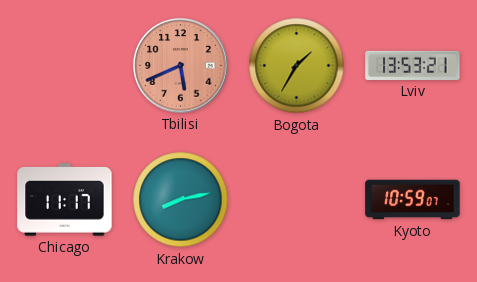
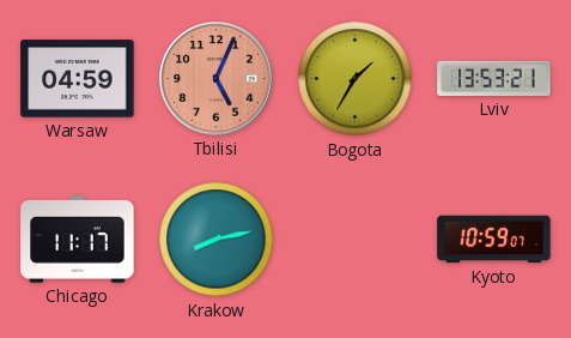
Warsaw: none -> 04:59 (78, 79)
Tbilisi: 5:41 -> 5:04 (217, 79)
